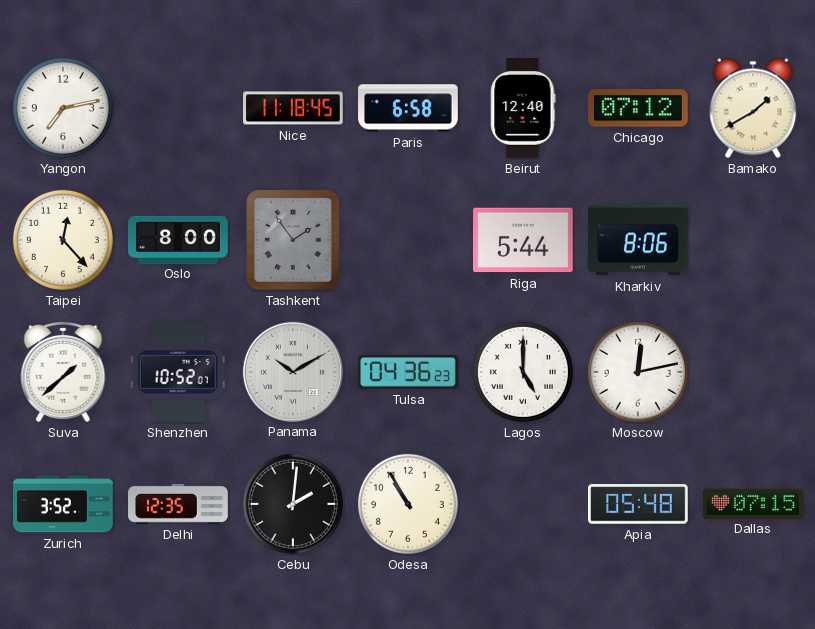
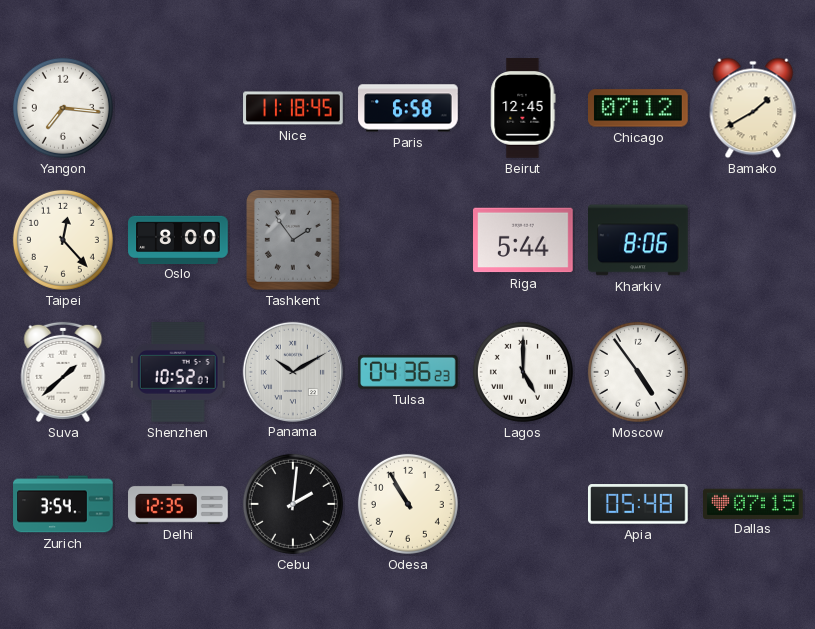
Yangon: 7:13 -> 7:16 (63, 108)
Beirut: 12:40 -> 12:45 (523, 108)
Moscow: 12:13 -> 4:54 (638, 372)
Zurich: 3:52 -> 3:54 (63, 504)
